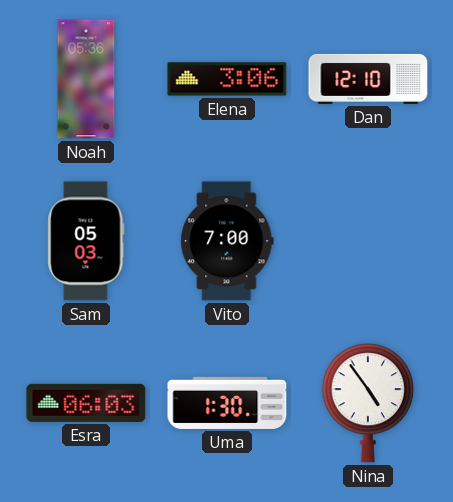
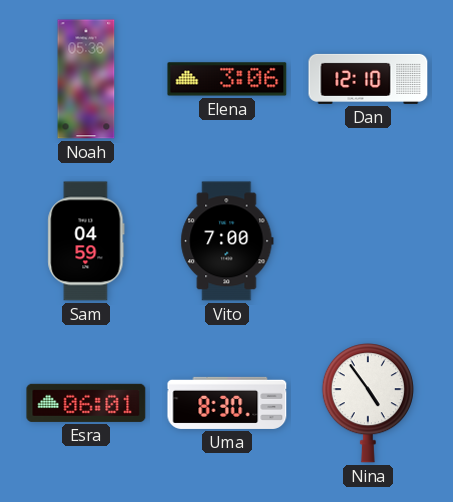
Sam: 05:03 -> 04:59 (86, 241)
Esra: 06:03 -> 06:01 (86, 403)
Uma: 1:30 -> 8:30 (227, 403)
